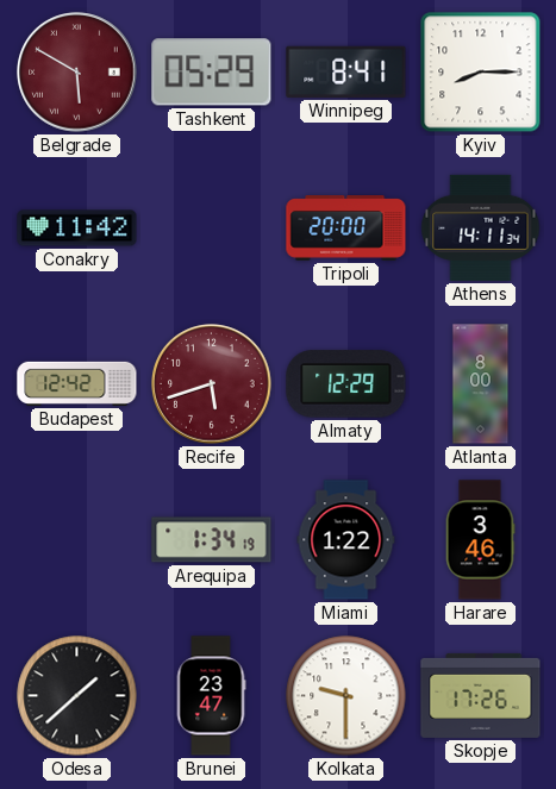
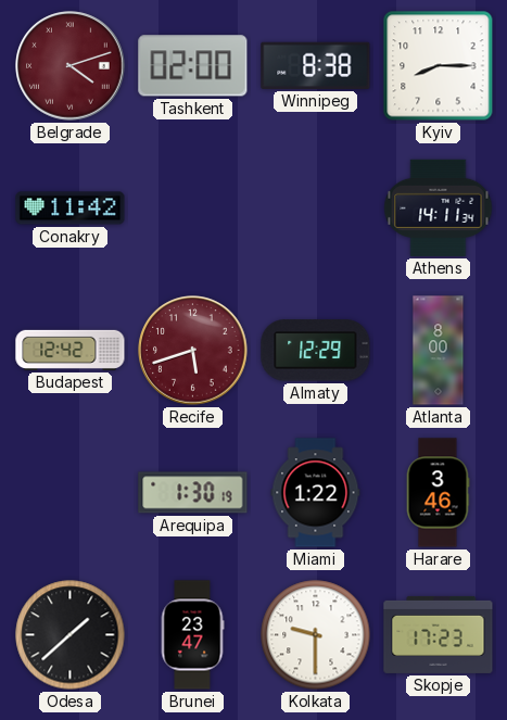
Belgrade: 5:50 -> 4:12 (71, 66)
Tashkent: 05:29 -> 02:00 (193, 66)
Winnipeg: 8:41 -> 8:38 (316, 65)
Tripoli: 20:00 -> none (346, 228)
Arequipa: 1:34 -> 1:30 (193, 493)
Skopje: 17:26 -> 17:23 (439, 634)
